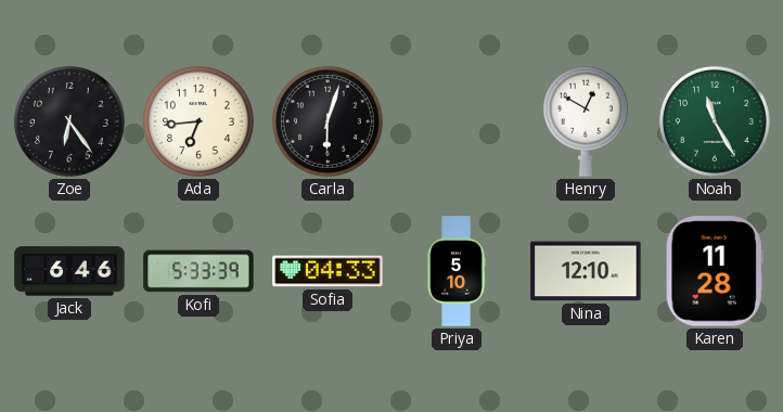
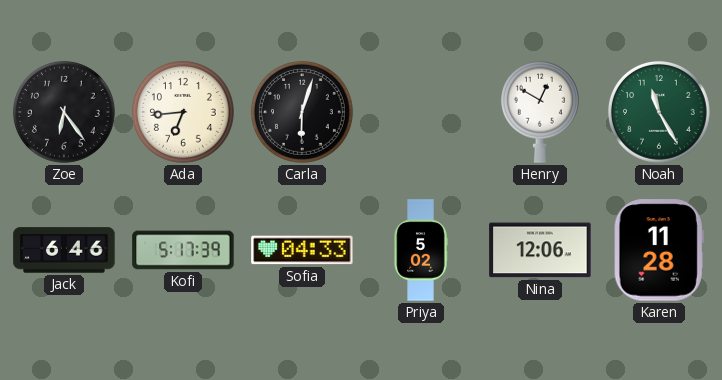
Kofi: 5:33 -> 5:17 (183, 250)
Priya: 5:10 -> 5:02 (421, 250)
Nina: 12:10 -> 12:06 (540, 250)
